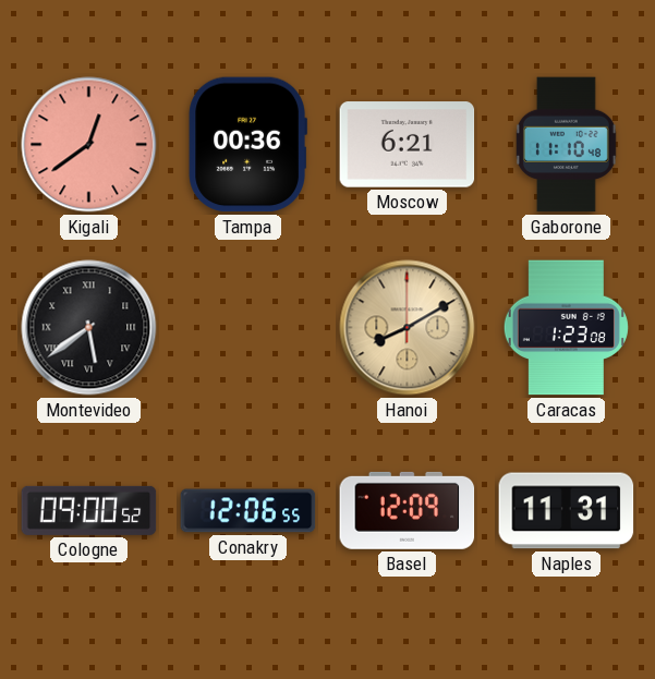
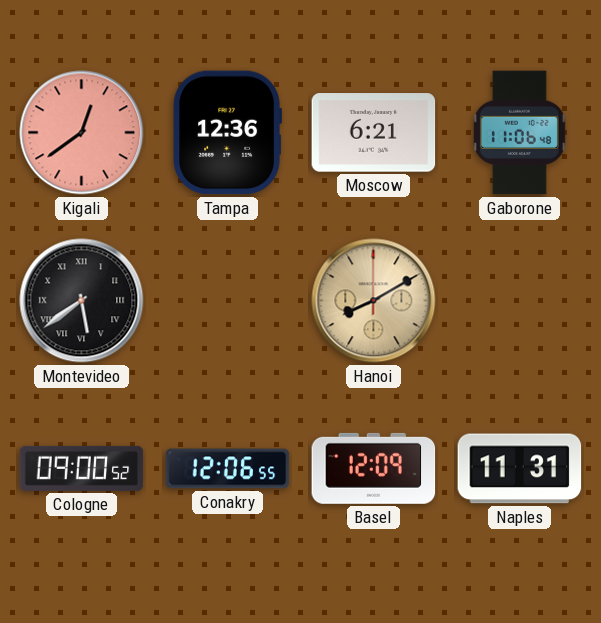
Tampa: 00:36 -> 12:36 (227, 133)
Gaborone: 11:10 -> 11:06 (519, 133)
Caracas: 1:23 -> none (566, 328)
